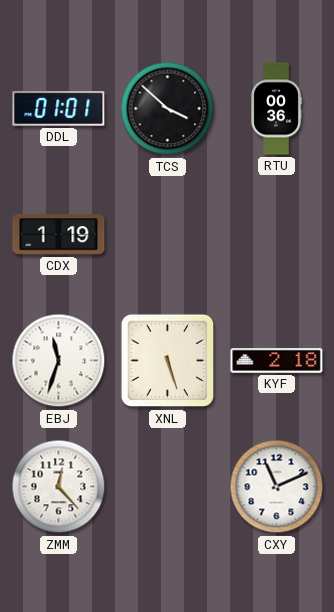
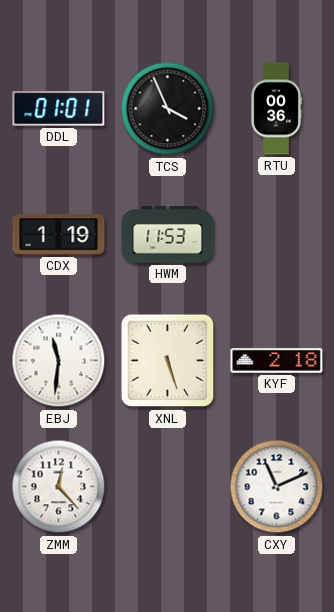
TCS: 3:52 -> 3:56 (168, 109)
HWM: none -> 11:53 (168, 235)
EBJ: 11:33 -> 11:31 (59, 361)
